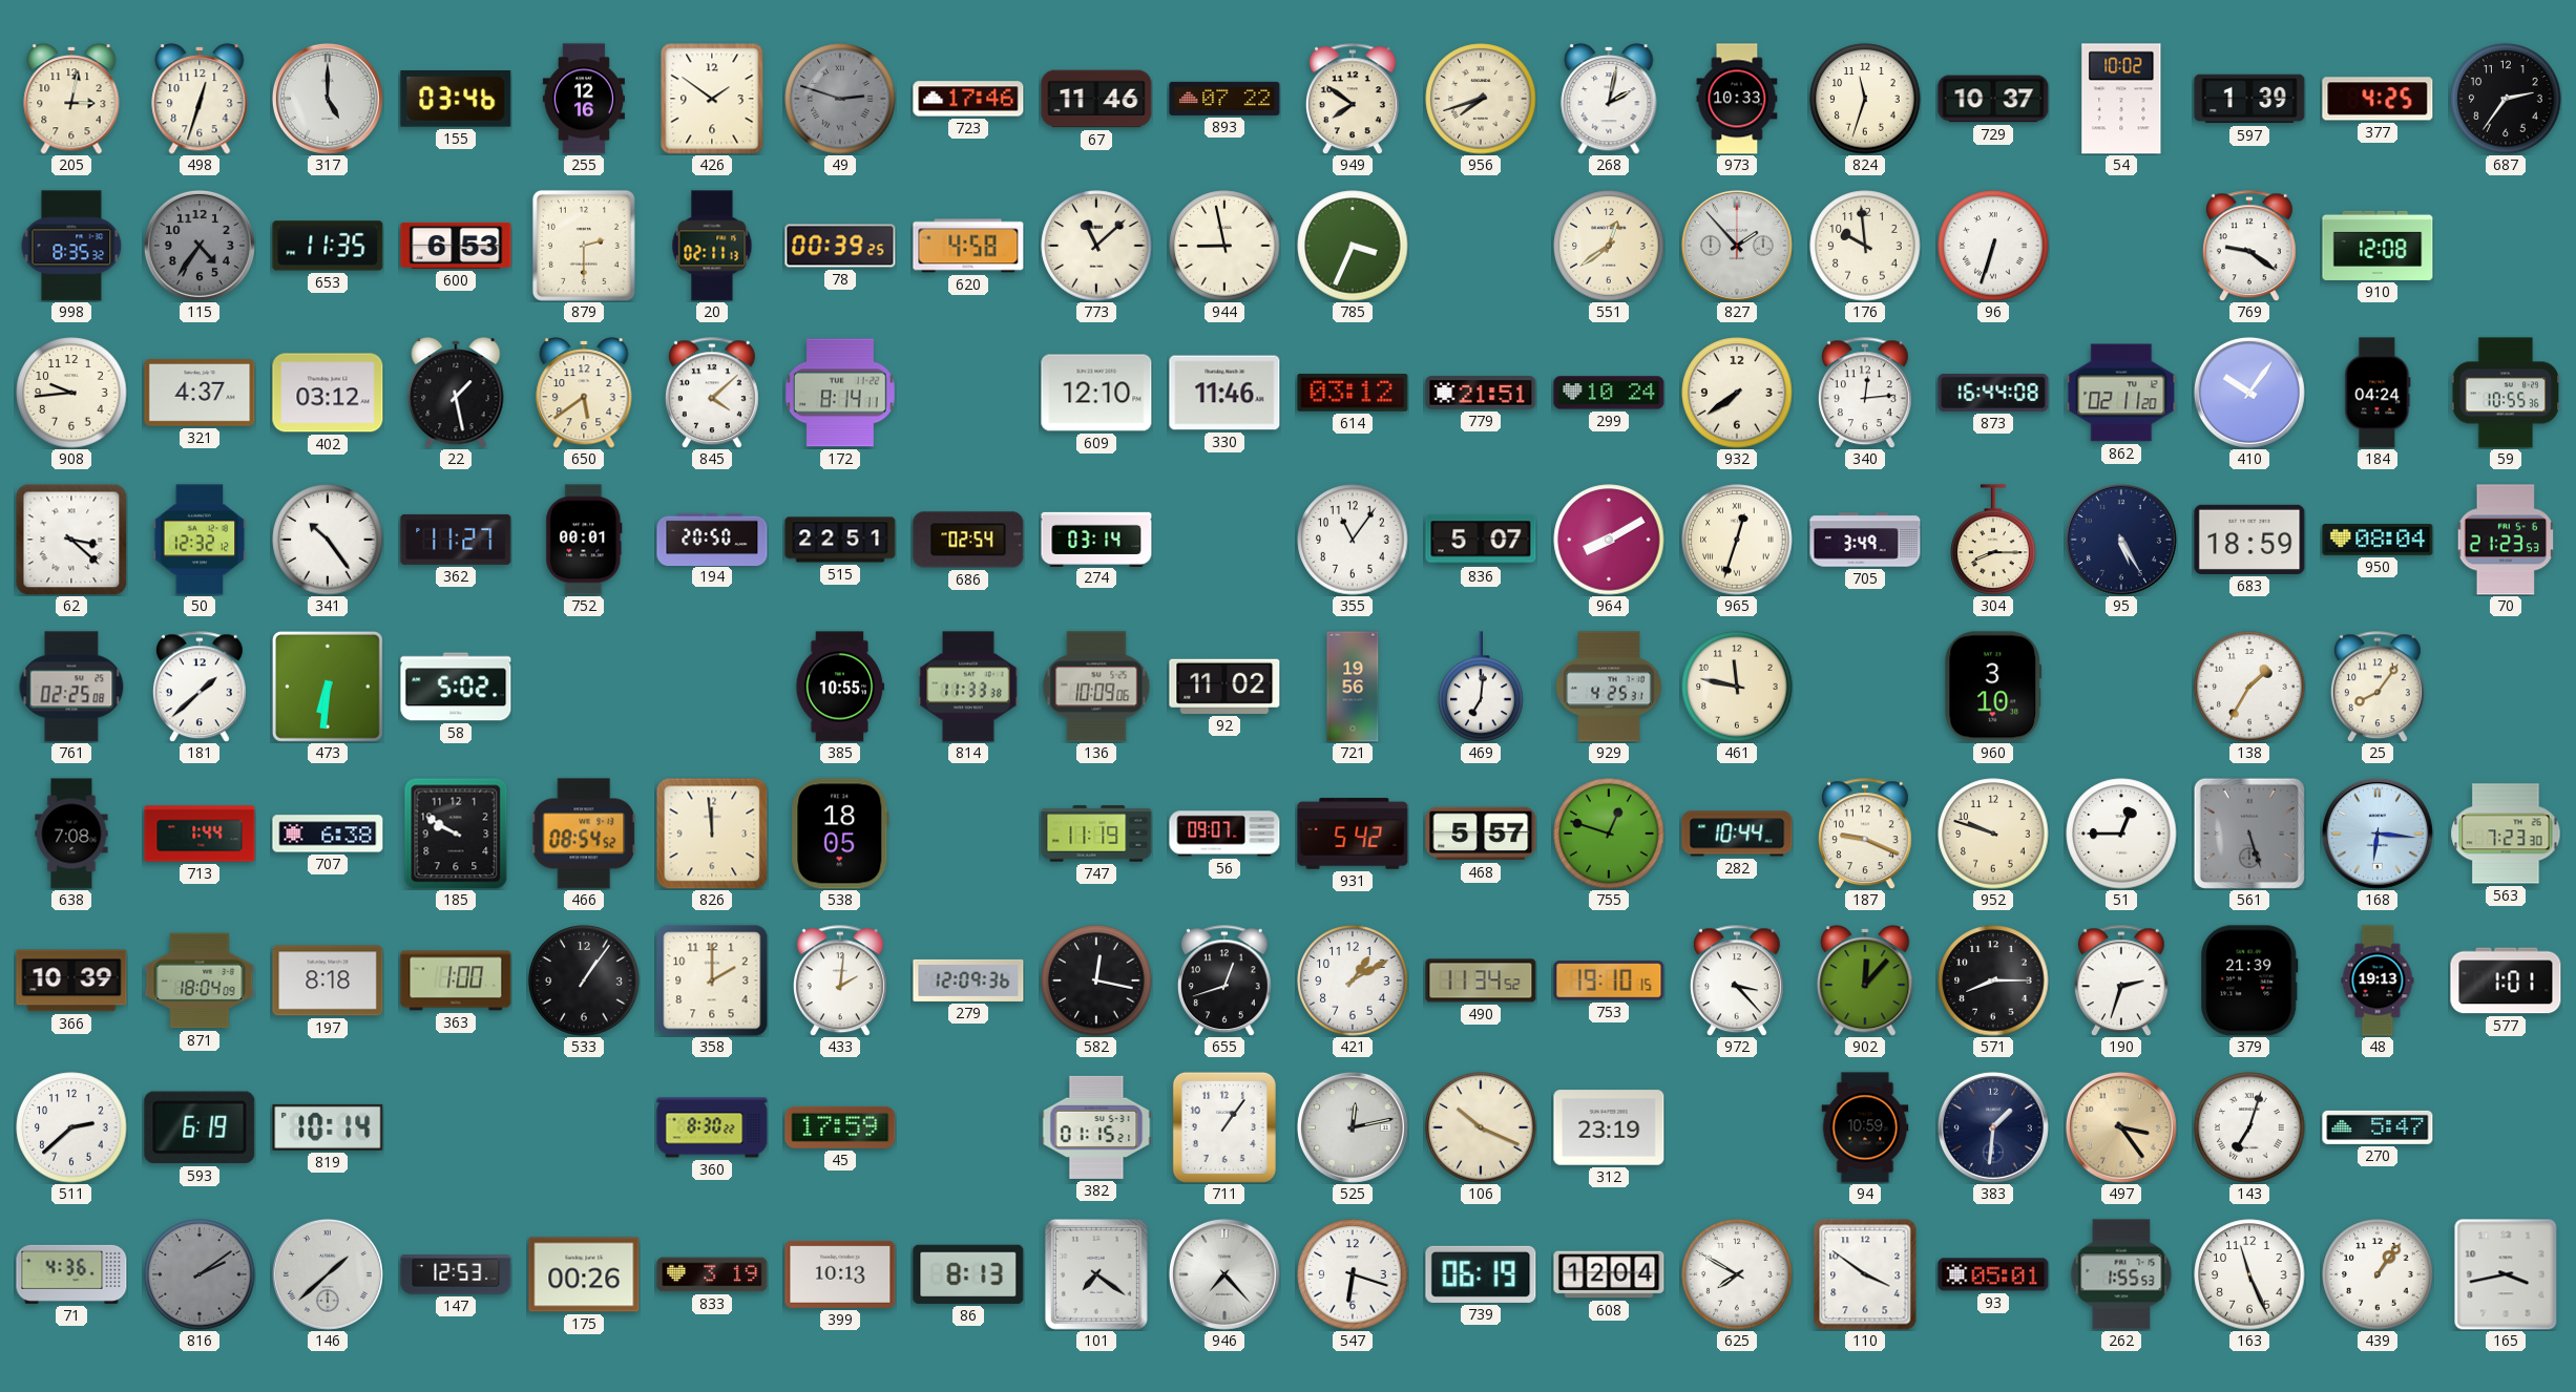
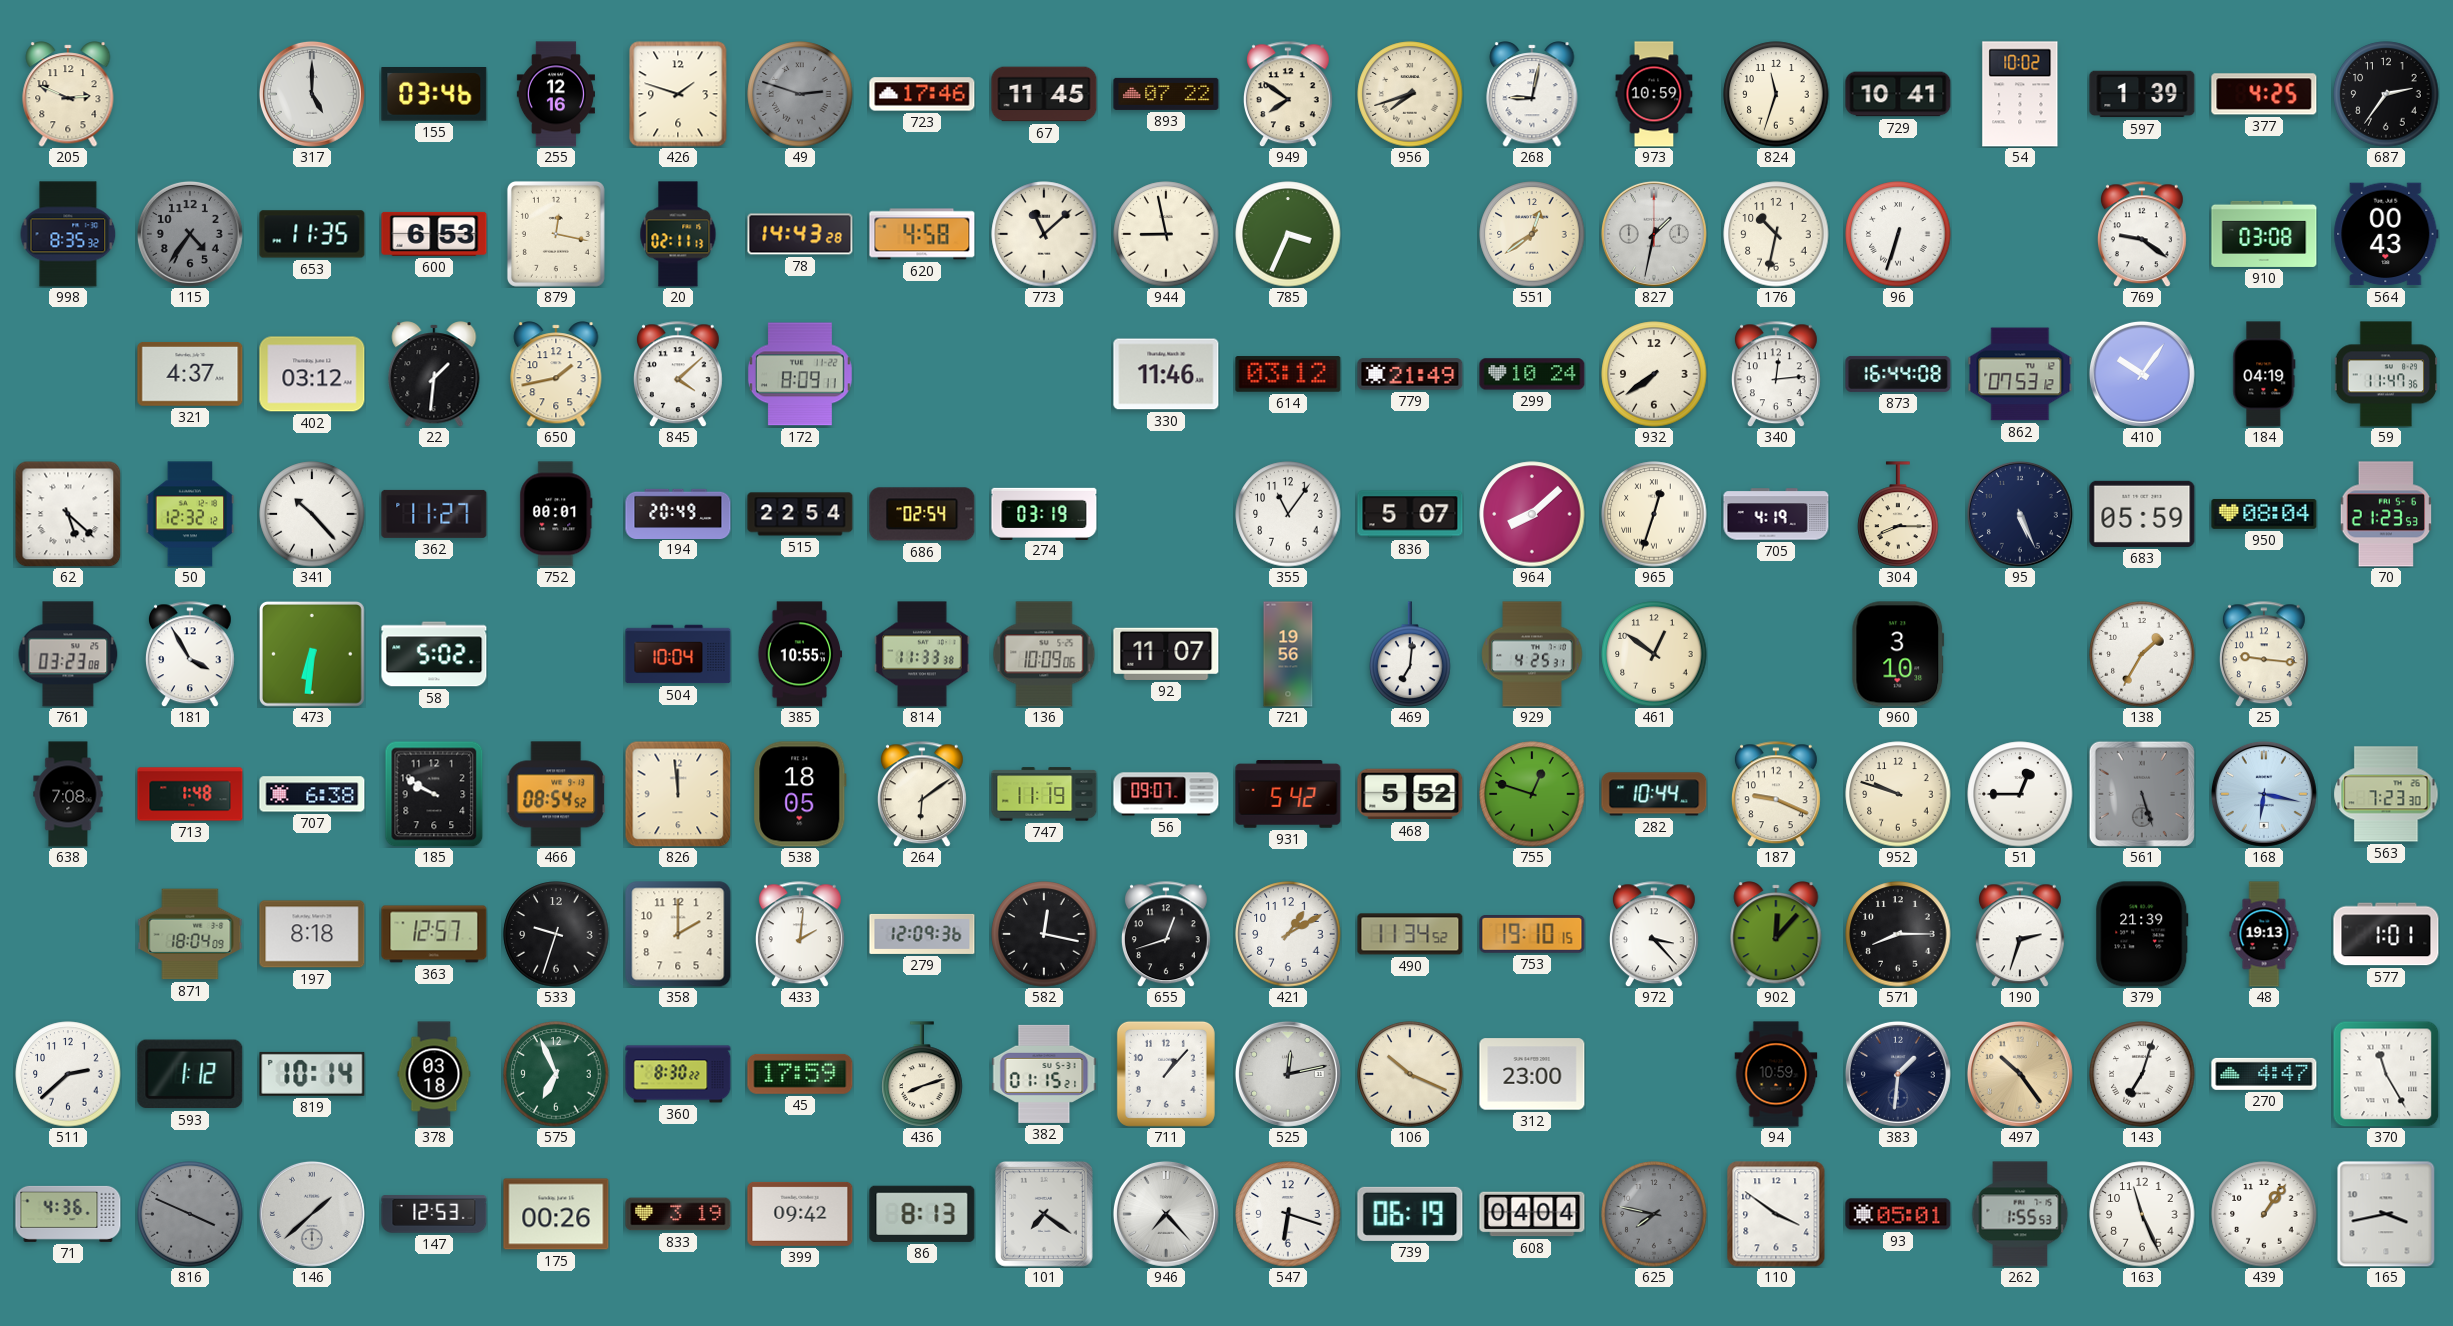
205: 3:02 -> 2:49 (68, 94)
498: 12:33 -> none (200, 99)
426: 1:51 -> 1:48 (678, 94)
67: 11:46 -> 11:45 (1044, 94)
268: 2:02 -> 9:02 (1532, 94)
973: 10:33 -> 10:59 (1654, 94)
729: 10:37 -> 10:41 (1898, 94)
879: 2:30 -> 12:17 (556, 234)
78: 00:39 -> 14:43 (800, 234)
827: 1:53 -> 1:32 (1654, 234)
176: 9:59 -> 10:32 (1776, 234)
910: 12:08 -> 03:08 (2264, 234)
564: none -> 00:43 (2386, 234)
908: 9:44 -> none (71, 393)
22: 1:28 -> 1:31 (434, 374)
650: 5:39 -> 1:43 (556, 374)
172: 8:14 -> 8:09 (800, 374)
609: 12:10 -> none (1096, 393)
779: 21:51 -> 21:49 (1410, 374)
862: 02:11 -> 07:53 (2020, 374)
184: 04:24 -> 04:19 (2264, 374)
59: 10:55 -> 11:47 (2386, 374)
62: 3:22 -> 5:22 (68, 514)
341: 10:24 -> 10:23 (312, 514)
194: 20:50 -> 20:49 (678, 513)
515: 22:51 -> 22:54 (800, 514)
274: 03:14 -> 03:19 (1044, 513)
964: 8:10 -> 8:08 (1532, 514)
705: 3:49 -> 4:19 (1776, 514)
95: 5:25 -> 5:26 (2020, 514)
683: 18:59 -> 05:59 (2142, 514)
761: 02:25 -> 03:23 (68, 654)
181: 1:38 -> 3:55 (190, 654)
504: none -> 10:04 (678, 654)
92: 11:02 -> 11:07 (1166, 654)
461: 11:47 -> 12:51 (1654, 654)
25: 8:06 -> 9:16 (2264, 654)
713: 1:44 -> 1:48 (190, 794)
264: none -> 6:09 (922, 794)
468: 5:57 -> 5:52 (1410, 794)
168: 6:16 -> 6:17 (2264, 794)
366: 10:39 -> none (71, 980)
363: 1:00 -> 12:57 (434, 934)
533: 1:06 -> 9:33 (556, 934)
593: 6:19 -> 1:12 (190, 1074)
378: none -> 03:18 (434, 1074)
575: none -> 6:56 (556, 1074)
436: none -> 8:12 (922, 1074)
711: 1:06 -> 1:07 (1166, 1074)
312: 23:19 -> 23:00 (1532, 1074)
497: 3:24 -> 10:24 (2020, 1074)
270: 5:47 -> 4:47 (2264, 1074)
370: none -> 11:25 (2386, 1074)
816: 2:09 -> 3:49 (190, 1214)
399: 10:13 -> 09:42 (800, 1214)
608: 12:04 -> 04:04 (1532, 1214)
625: 7:50 -> 7:47 (1654, 1214)
625 dial: white -> grey (1654, 1214)
